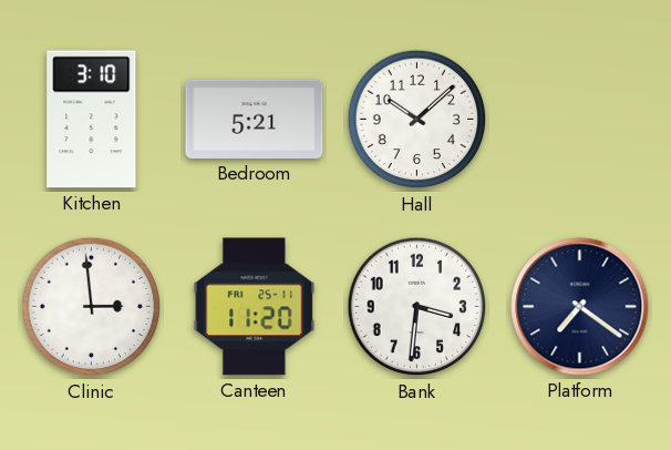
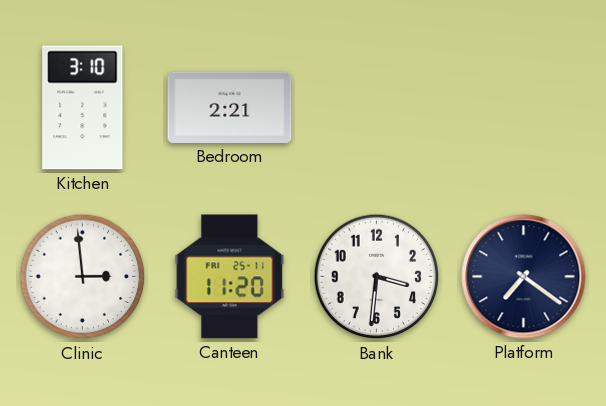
Bedroom: 5:21 -> 2:21 (230, 107)
Hall: 10:08 -> none (417, 120)
